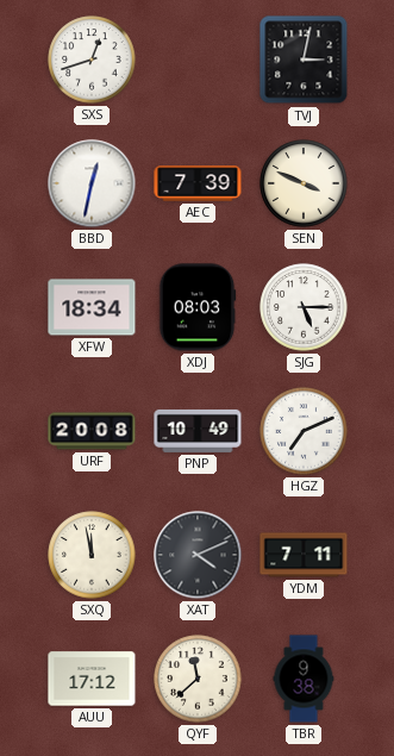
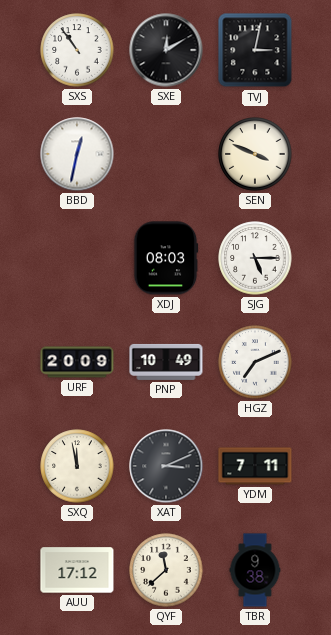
SXS: 12:42 -> 10:54 (77, 50)
SXE: none -> 12:10 (166, 50)
AEC: 7:39 -> none (198, 183)
XFW: 18:34 -> none (92, 307)
URF: 20:08 -> 20:09 (77, 362)
XAT: 4:11 -> 3:11 (166, 466)
